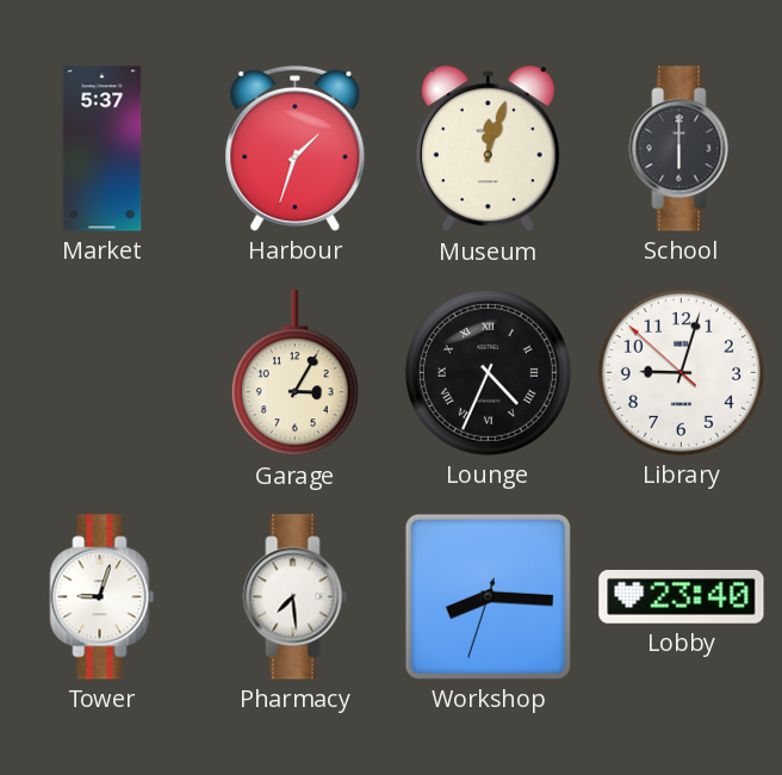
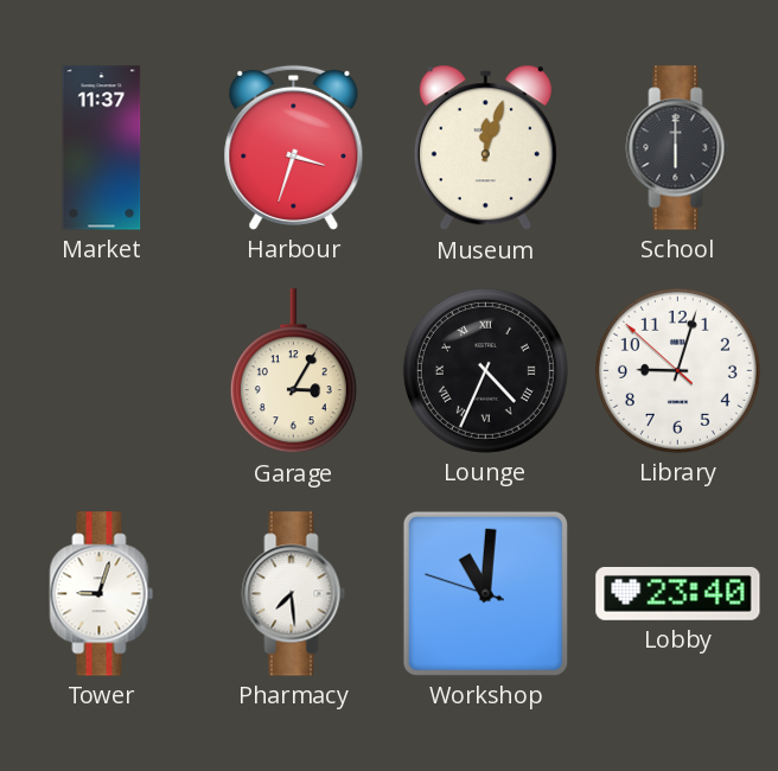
Market: 5:37 -> 11:37 (102, 148)
Harbour: 1:33 -> 3:33 (294, 147)
Workshop: 8:15 -> 11:00 (485, 593)
